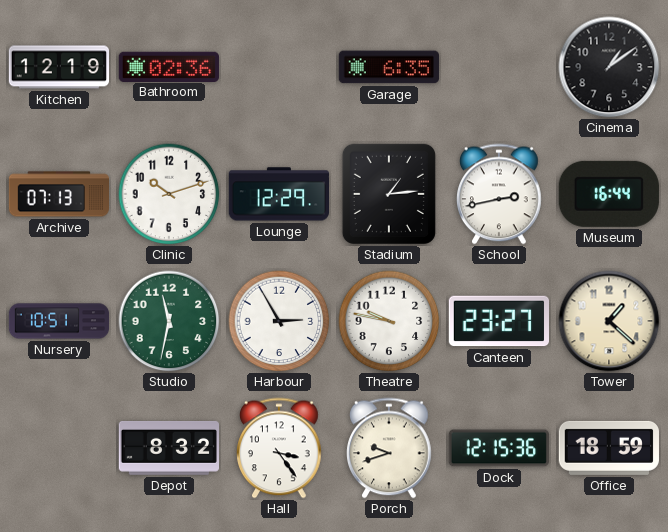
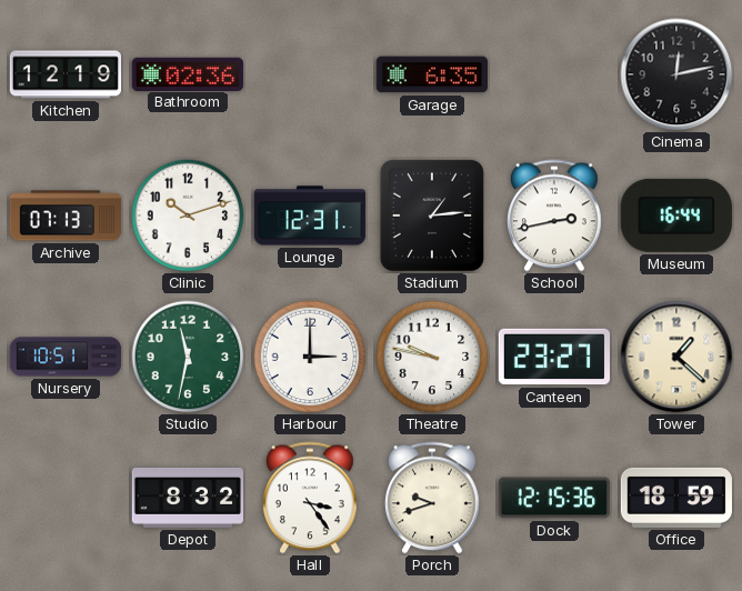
Cinema: 1:09 -> 12:13 (676, 74)
Lounge: 12:29 -> 12:31 (309, 216)
Harbour: 2:55 -> 3:00 (310, 357)
